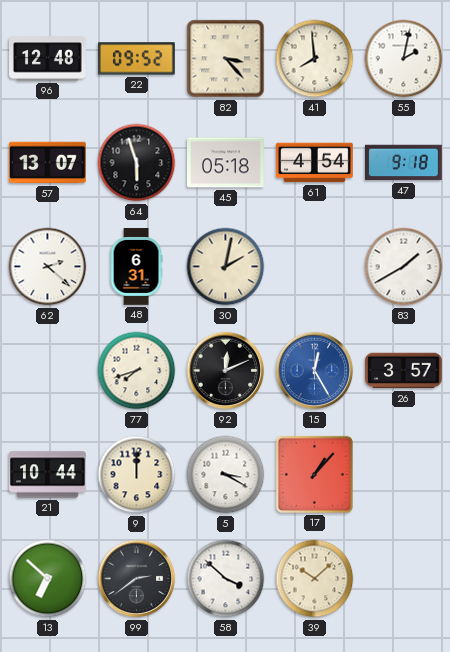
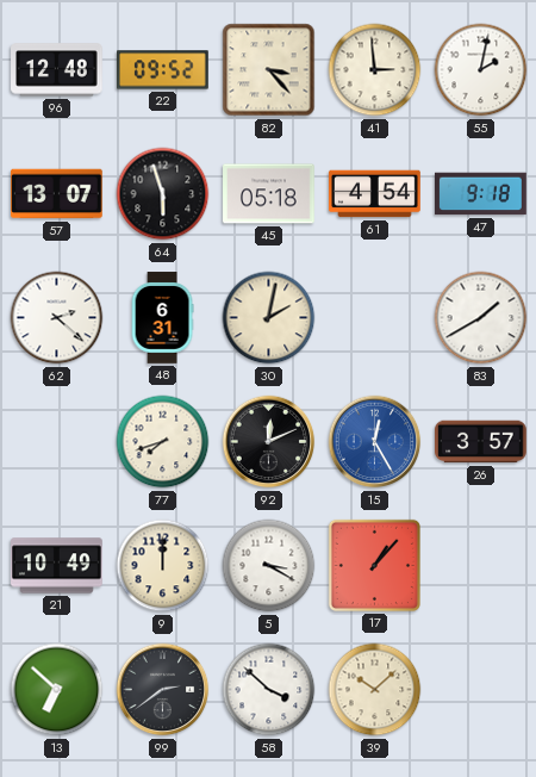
41: 7:59 -> 2:59 (375, 70)
21: 10:44 -> 10:49 (57, 566)
